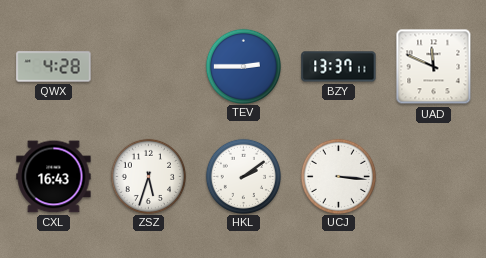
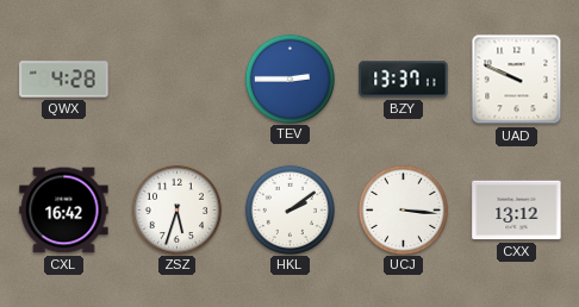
UAD: 11:49 -> 9:49 (517, 80)
CXL: 16:43 -> 16:42 (64, 211)
CXX: none -> 13:12 (517, 211)
